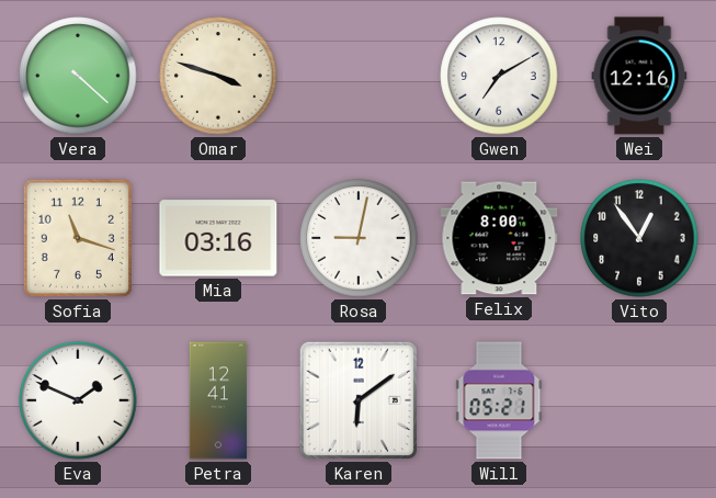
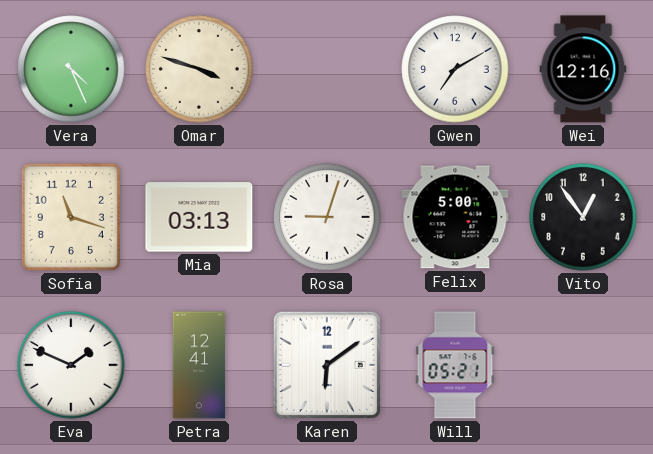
Vera: 4:22 -> 4:26 (71, 69)
Mia: 03:16 -> 03:13 (199, 217)
Rosa: 9:02 -> 9:03 (327, 217)
Felix: 8:00 -> 5:00 (455, 217)
